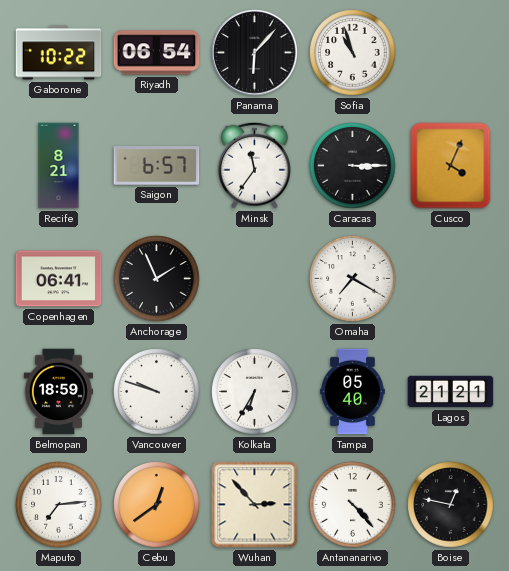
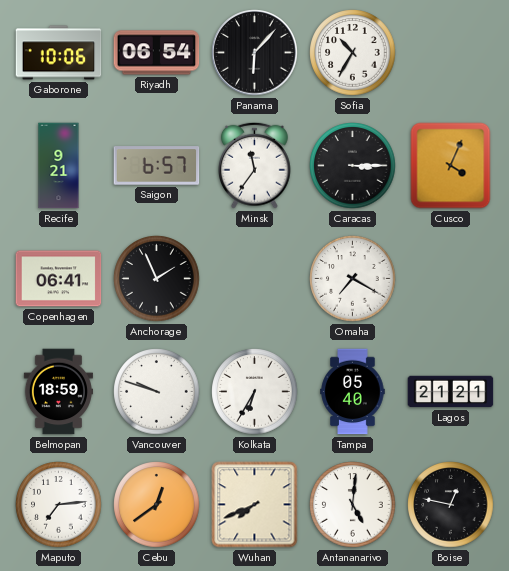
Gaborone: 10:22 -> 10:06 (59, 53)
Sofia: 10:57 -> 10:35 (353, 53)
Recife: 8:21 -> 9:21 (59, 166)
Wuhan: 2:53 -> 7:41 (255, 505)
Antananarivo: 4:23 -> 5:01 (353, 505)
